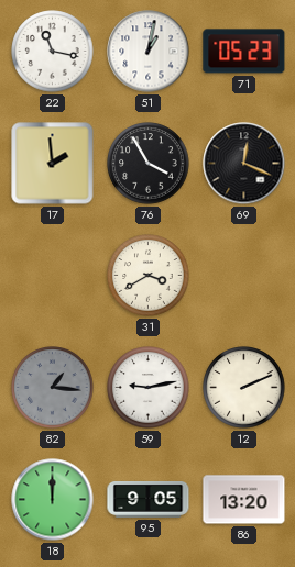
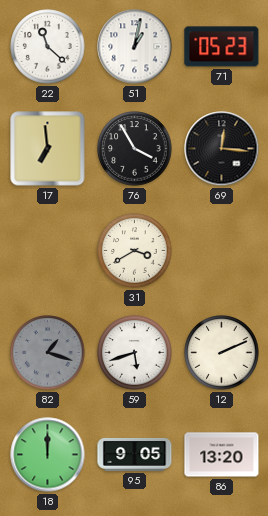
22: 11:17 -> 11:22 (48, 47)
17: 1:59 -> 6:59 (48, 149)
69: 12:19 -> 12:16 (222, 149)
82: 1:16 -> 1:18 (48, 353)
59: 9:13 -> 5:42 (135, 353)
